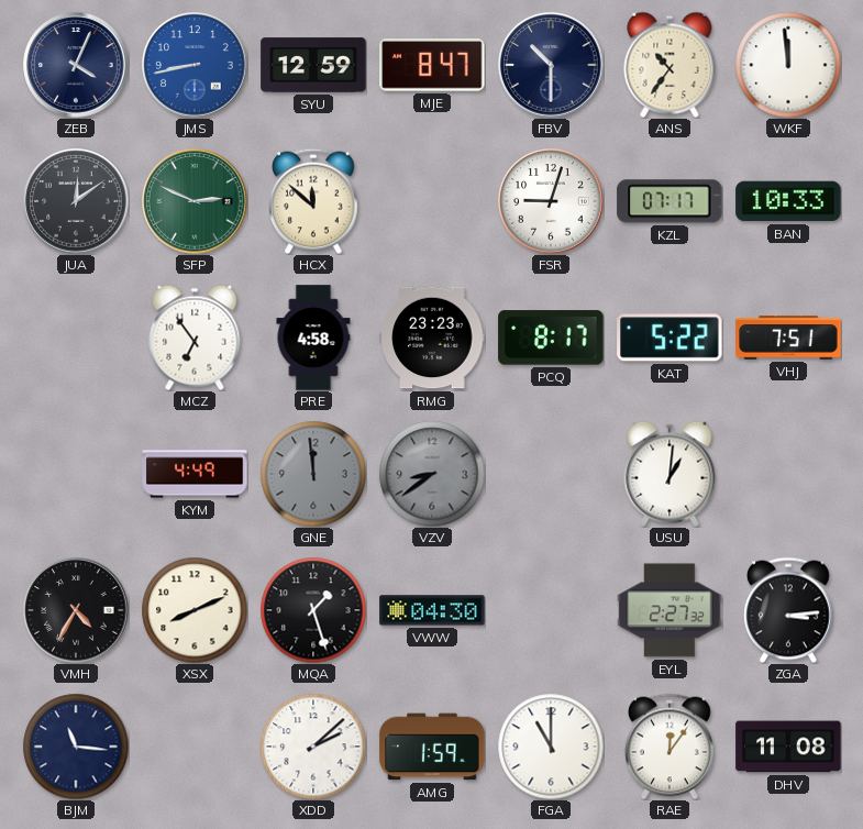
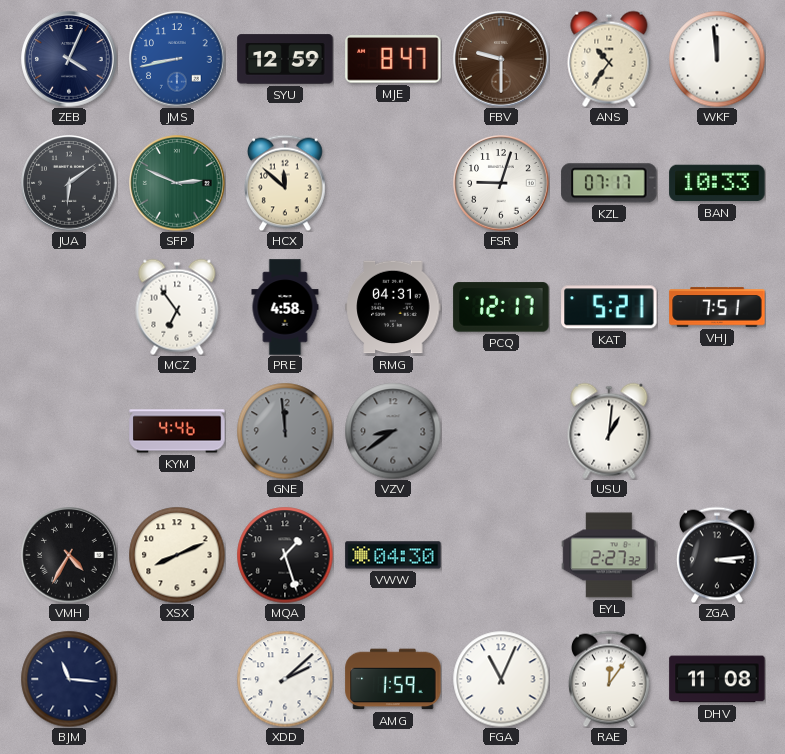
FBV: 10:30 -> 9:30 (501, 59)
FBV dial: navy -> brown (501, 59)
JUA: 12:09 -> 6:09 (69, 183)
RMG: 23:23 -> 04:31 (393, 307)
PCQ: 8:17 -> 12:17 (501, 307)
KAT: 5:22 -> 5:21 (609, 307)
KYM: 4:49 -> 4:46 (177, 431)
FGA: 11:00 -> 11:04 (501, 679)
